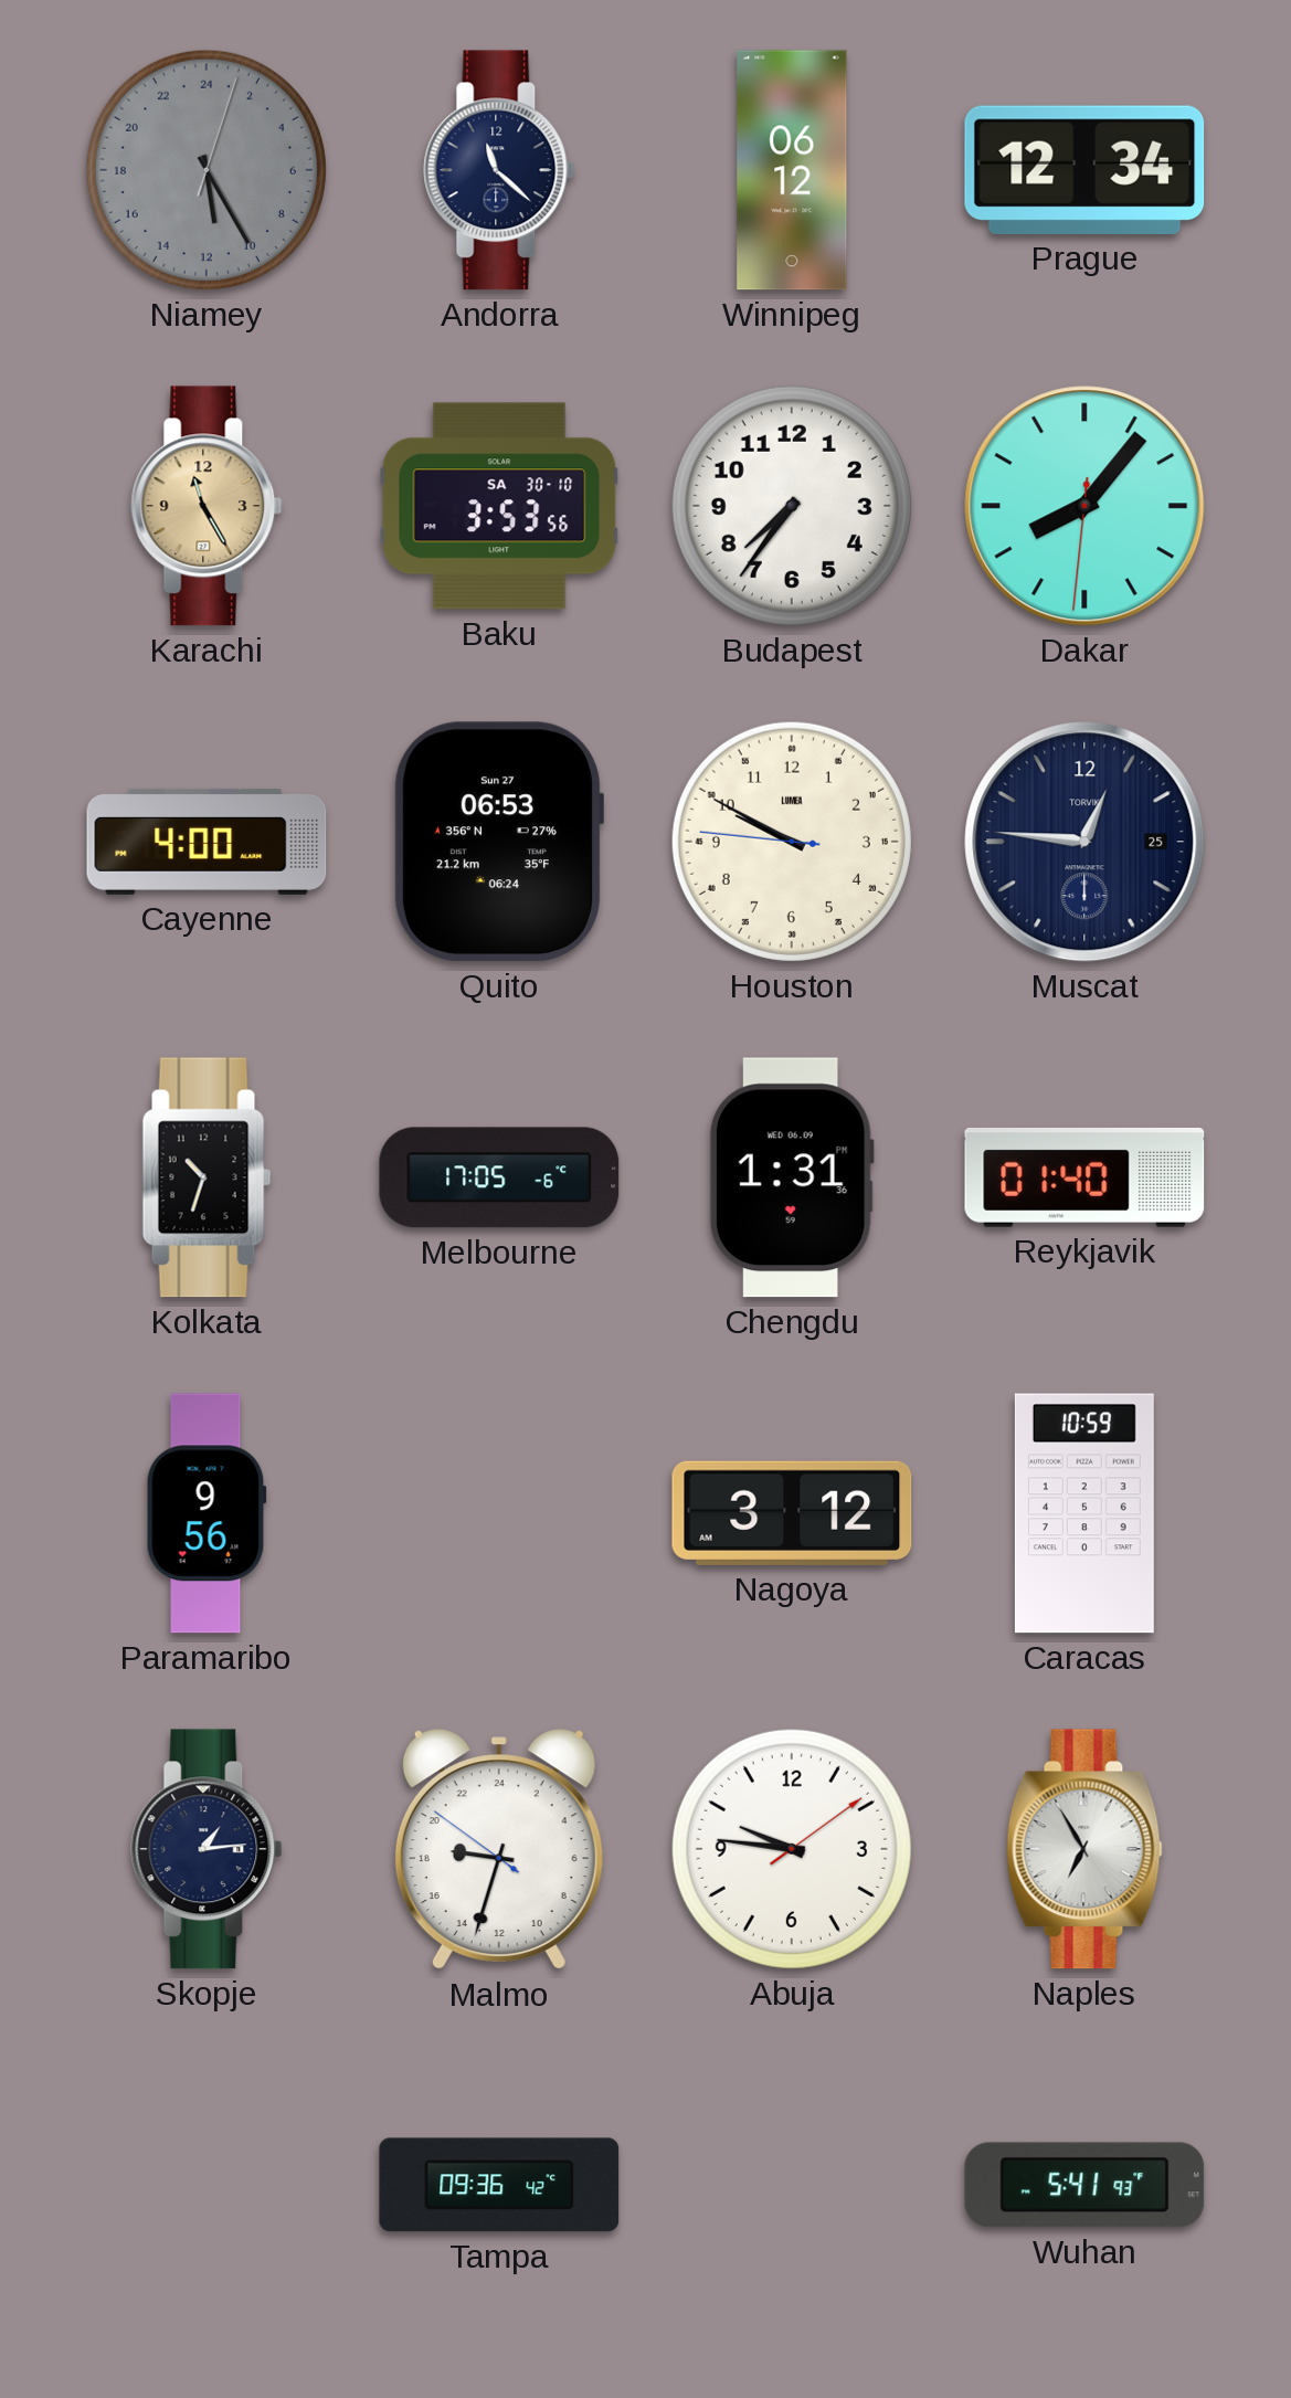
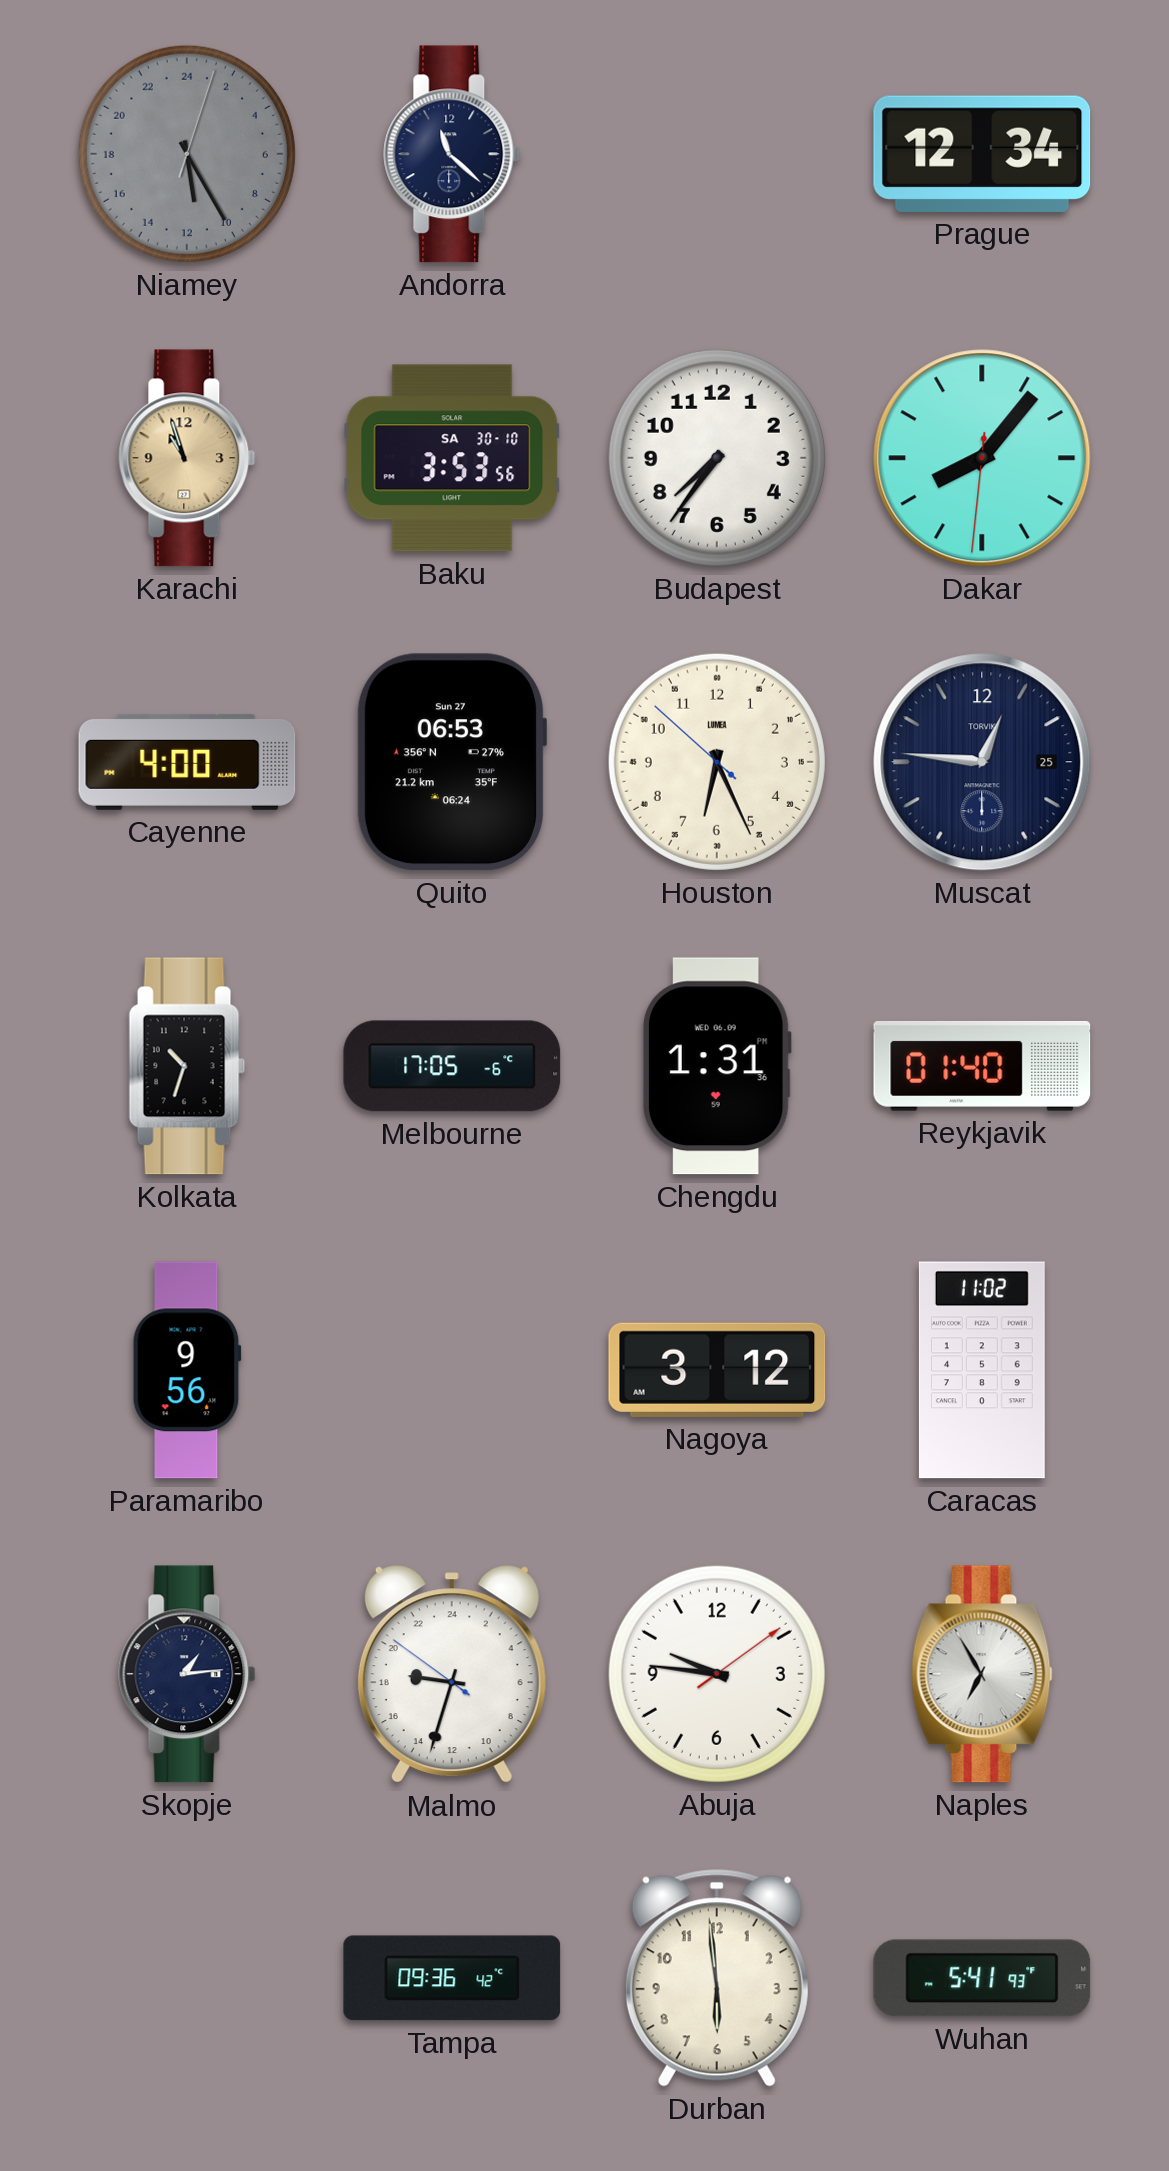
Winnipeg: 06:12 -> none (792, 170)
Karachi: 11:25 -> 10:57 (187, 458)
Houston: 9:49 -> 6:25 (717, 762)
Caracas: 10:59 -> 11:02 (982, 1370)
Durban: none -> 5:59 (717, 1978)
